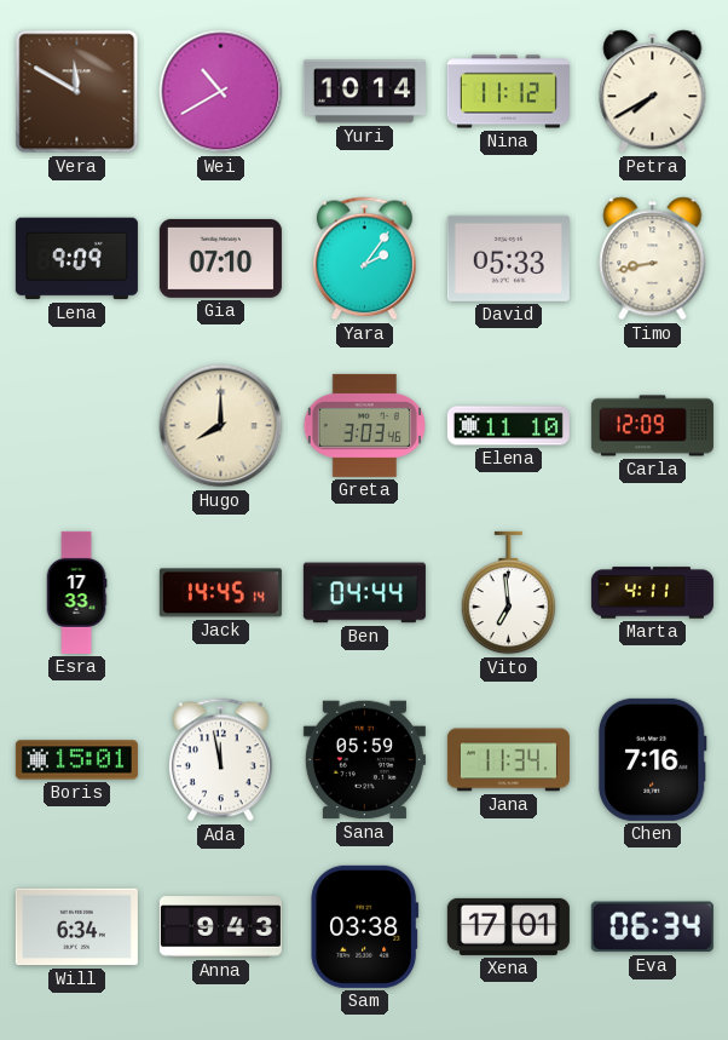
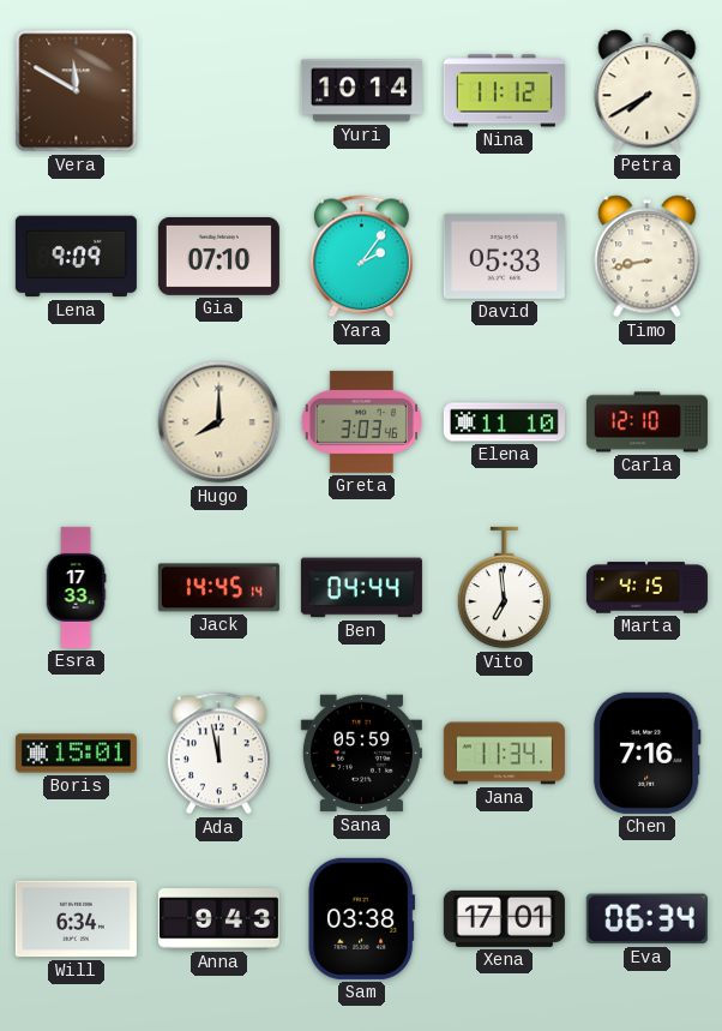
Wei: 10:40 -> none (221, 92)
Carla: 12:09 -> 12:10 (646, 422)
Marta: 4:11 -> 4:15 (646, 588)
